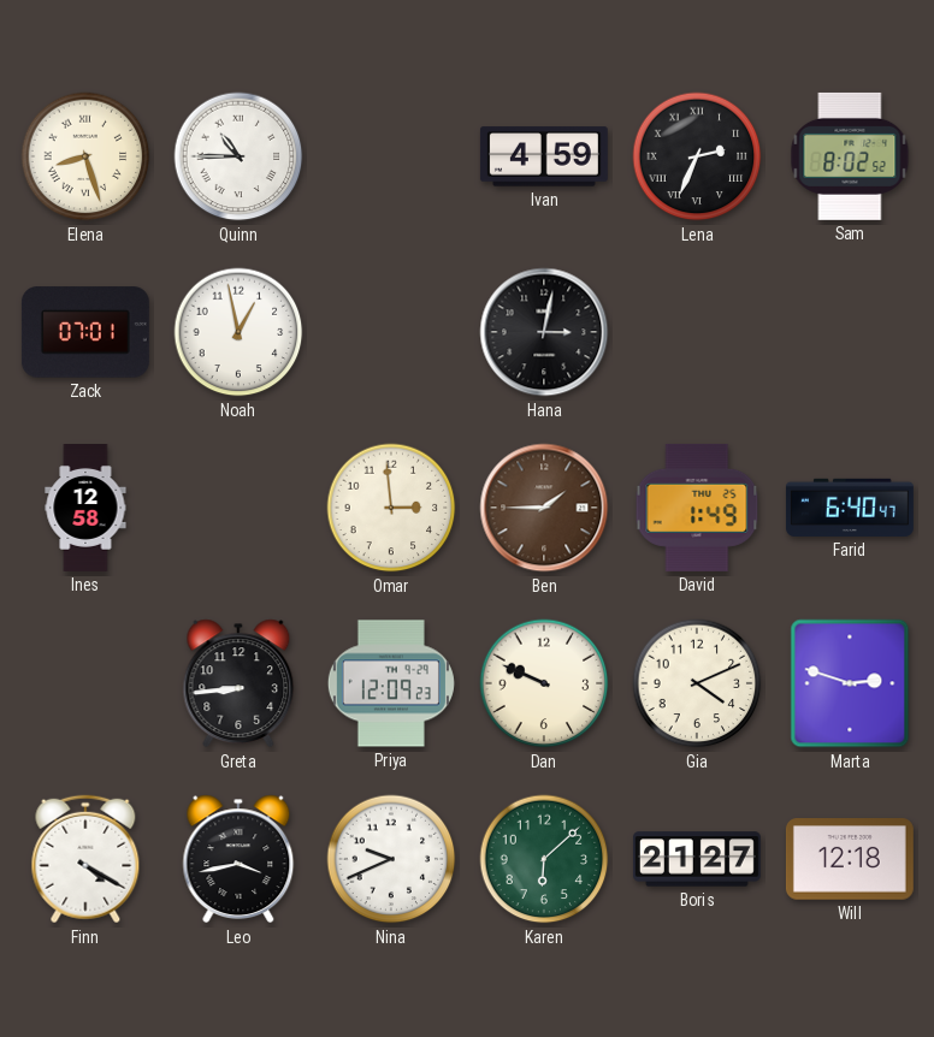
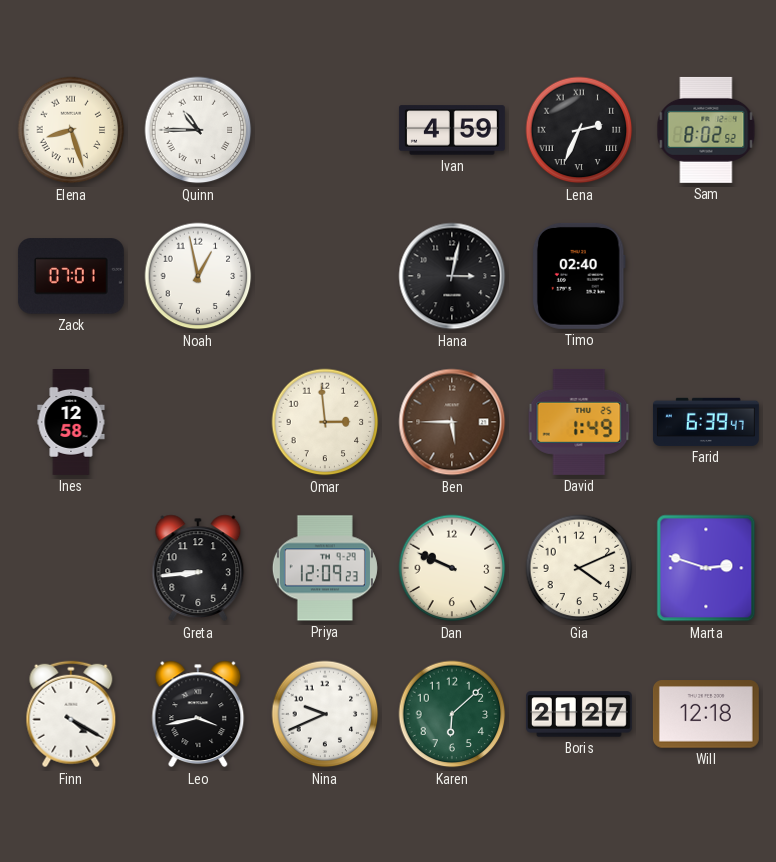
Timo: none -> 02:40 (579, 276)
Ben: 1:45 -> 5:45 (452, 422)
Farid: 6:40 -> 6:39 (706, 422)
